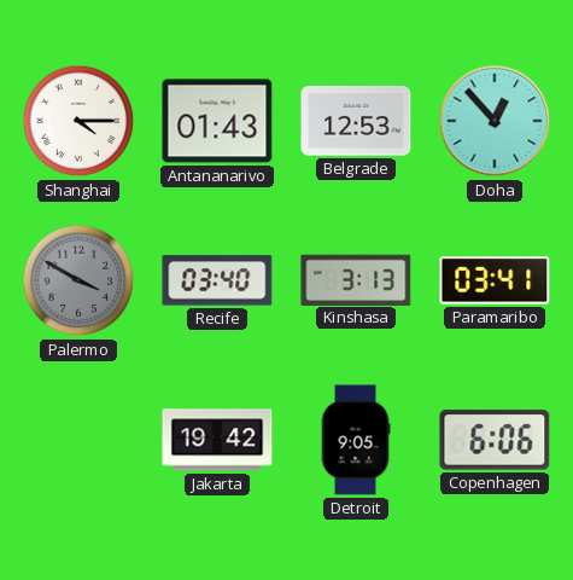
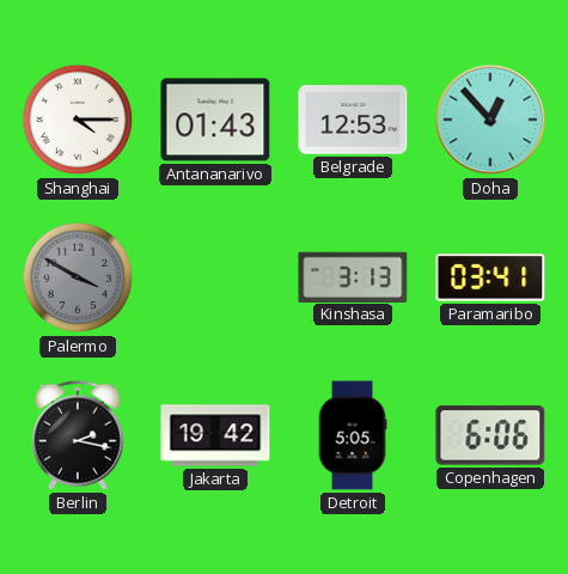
Recife: 03:40 -> none (217, 280)
Berlin: none -> 2:17 (79, 435)
Detroit: 9:05 -> 5:05 (353, 435)
